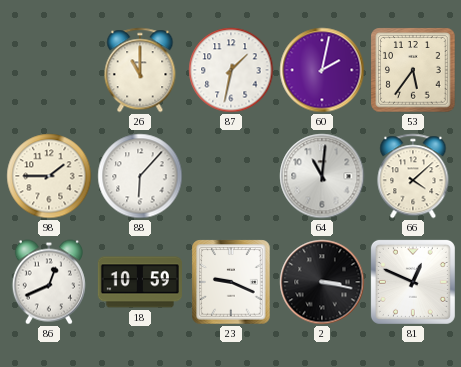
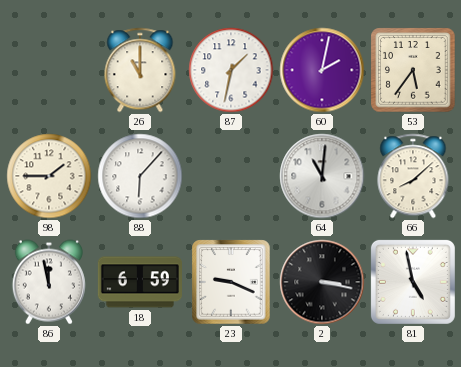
66: 4:08 -> 8:08 (413, 176)
86: 12:41 -> 11:58 (49, 282)
18: 10:59 -> 6:59 (140, 282)
81: 12:49 -> 4:58 (413, 282)
